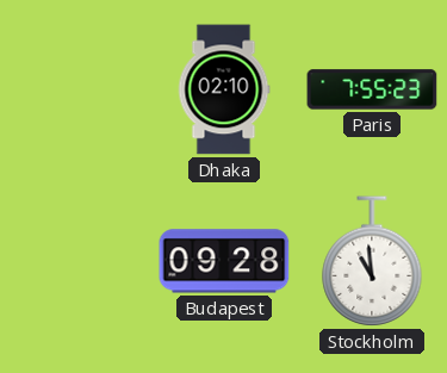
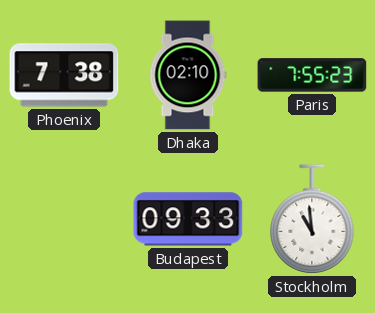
Phoenix: none -> 7:38 (64, 75)
Budapest: 09:28 -> 09:33 (188, 219)
